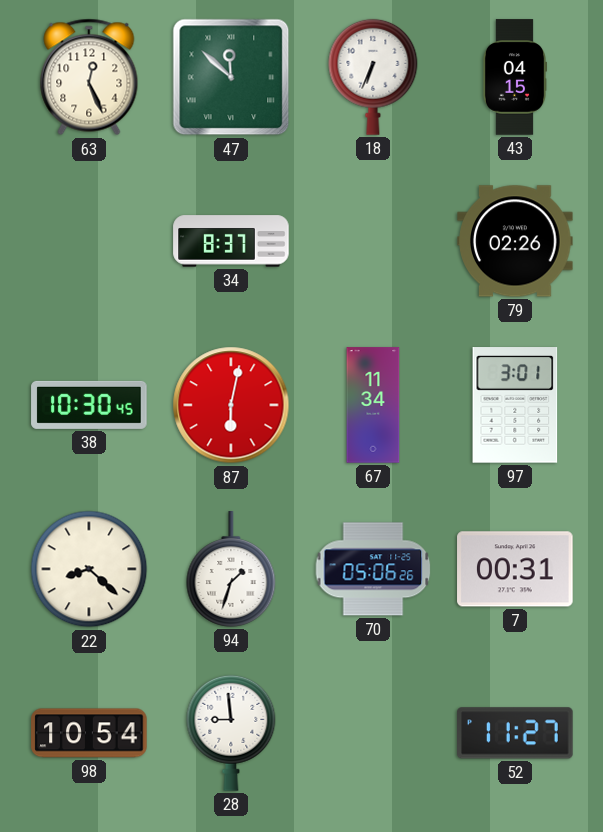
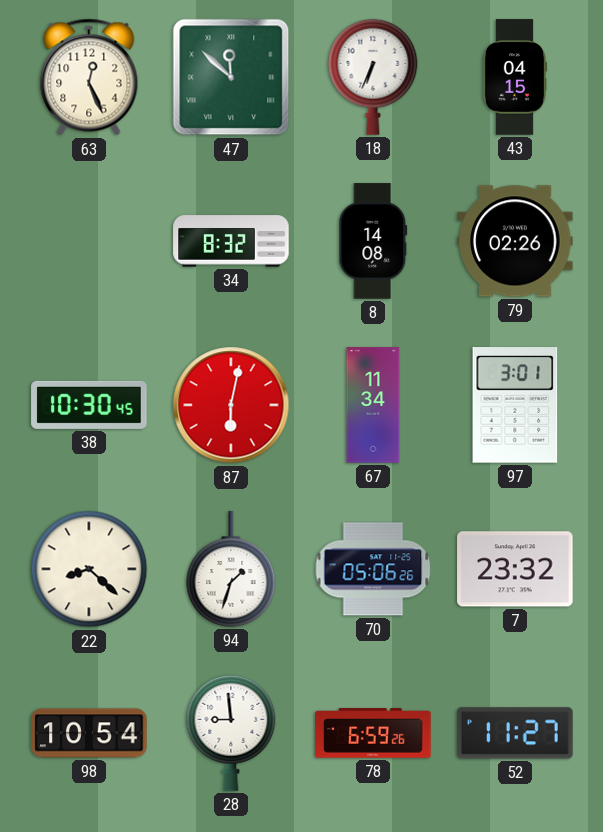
34: 8:37 -> 8:32 (231, 241)
8: none -> 14:08 (373, 241)
7: 00:31 -> 23:32 (515, 569)
78: none -> 6:59 (373, 733)
